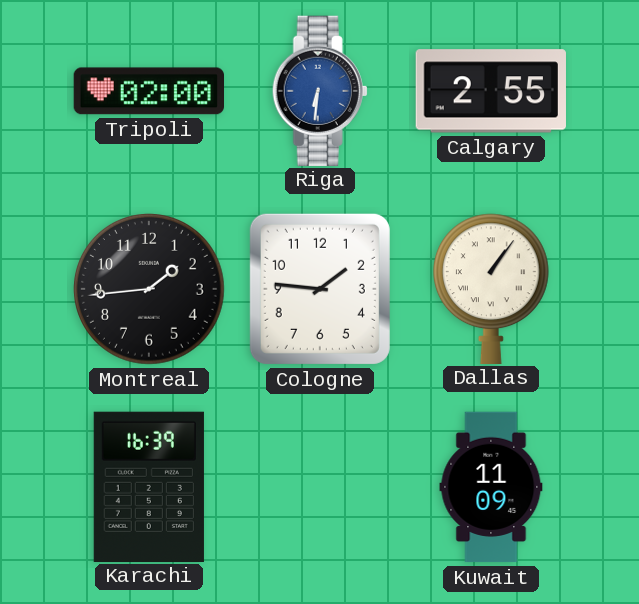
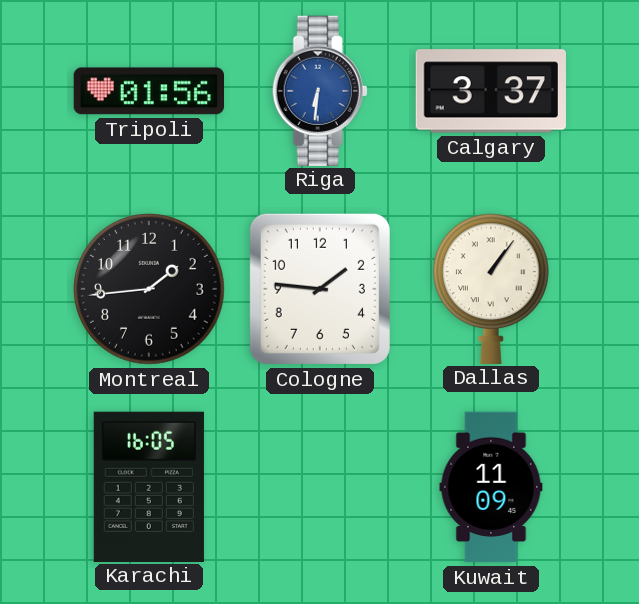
Tripoli: 02:00 -> 01:56 (148, 91)
Calgary: 2:55 -> 3:37 (491, 91)
Karachi: 16:39 -> 16:05 (149, 486)
